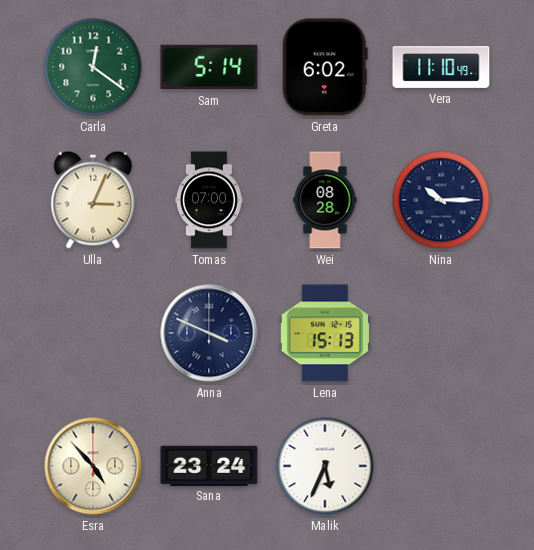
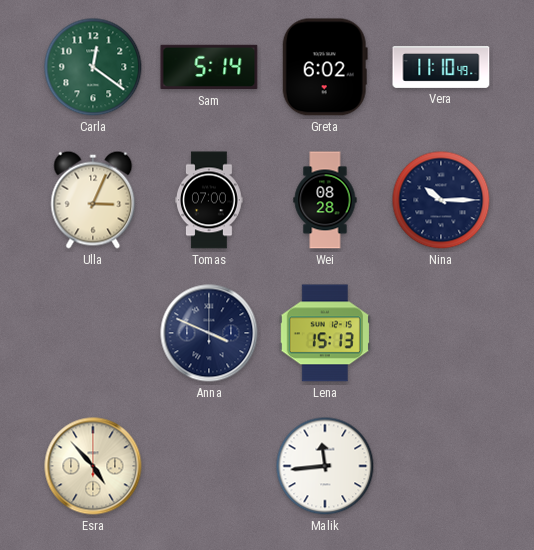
Sana: 23:24 -> none (209, 465)
Malik: 5:34 -> 11:44 (325, 466)
